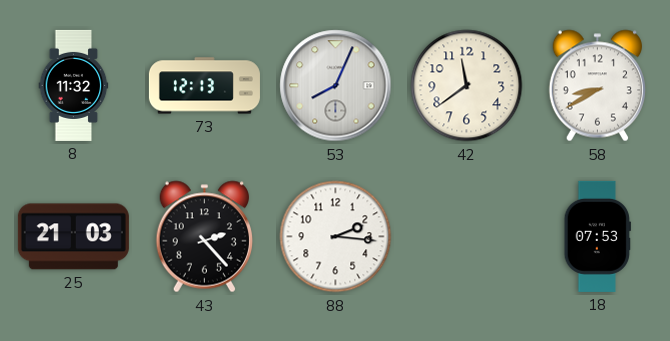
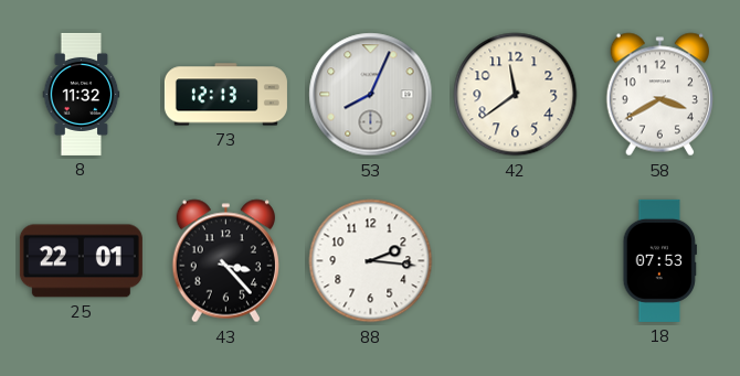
58: 8:40 -> 3:40 (659, 95)
25: 21:03 -> 22:01 (81, 261)
43: 2:23 -> 3:23 (225, 261)
